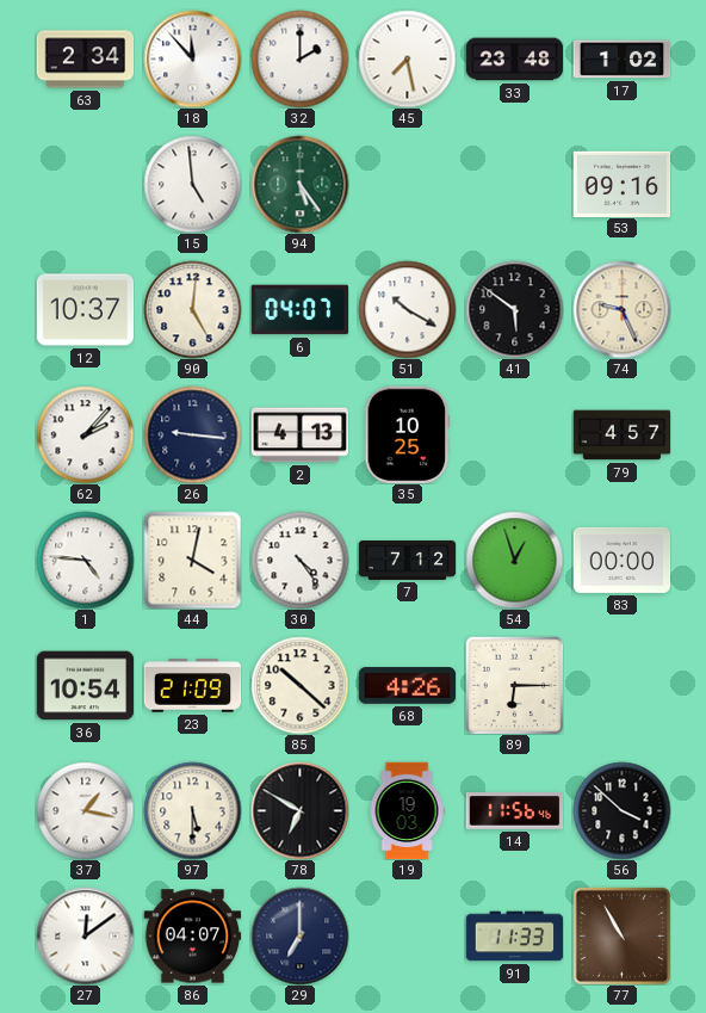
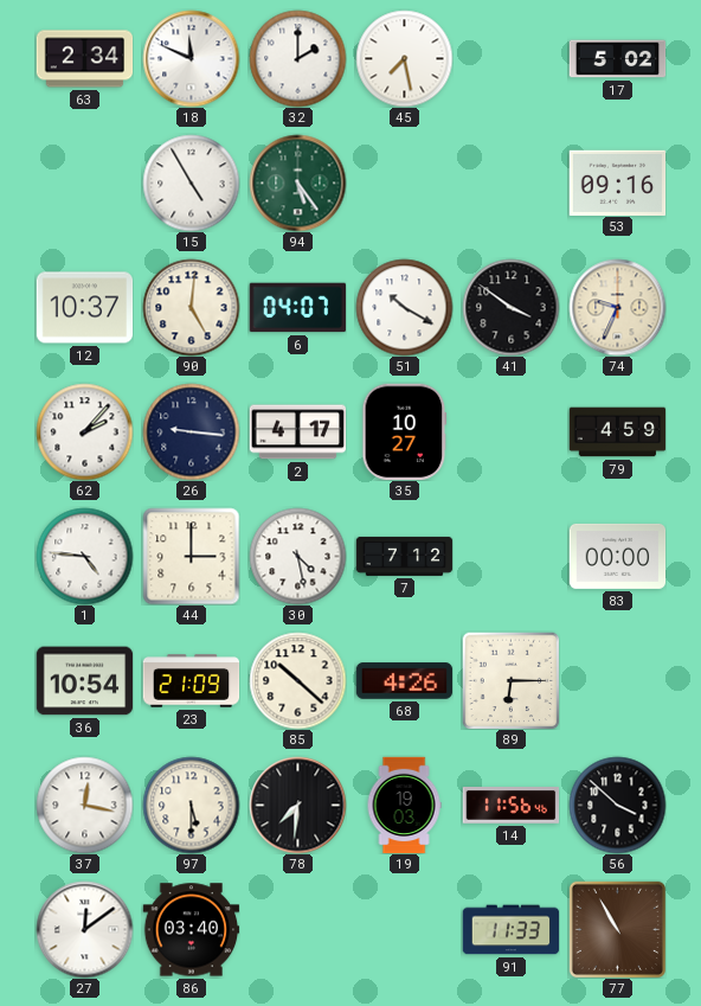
18: 11:53 -> 11:49 (191, 58)
33: 23:48 -> none (514, 60)
17: 1:02 -> 5:02 (617, 59)
15: 4:59 -> 4:55 (191, 182)
41: 5:51 -> 3:51 (510, 307)
74: 9:26 -> 9:34 (617, 307)
2: 4:13 -> 4:17 (297, 432)
35: 10:25 -> 10:27 (405, 431)
79: 4:57 -> 4:59 (617, 432)
44: 4:02 -> 3:00 (191, 556)
30: 4:24 -> 4:28 (297, 556)
54: 12:57 -> none (514, 560)
37: 1:17 -> 12:17 (84, 805)
78: 6:50 -> 7:31 (297, 805)
86: 04:07 -> 03:40 (191, 930)
29: 7:00 -> none (299, 935)
